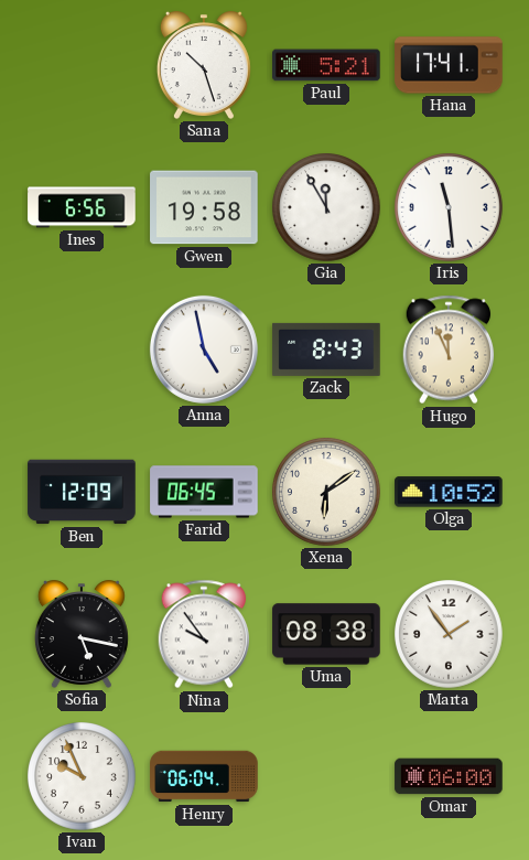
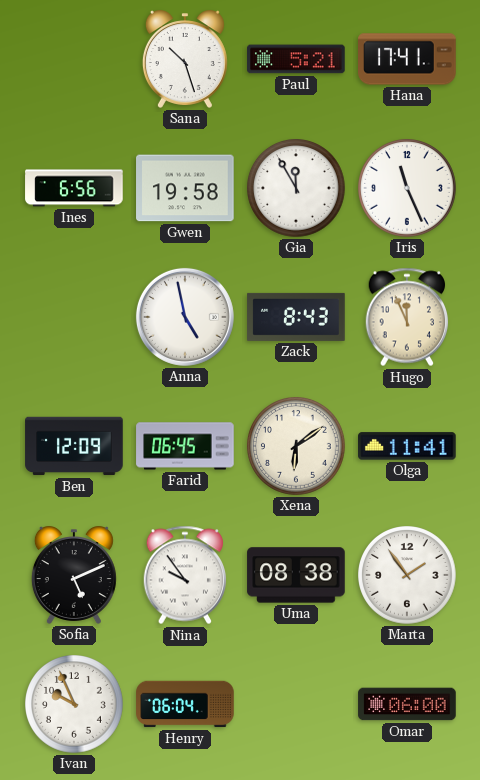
Iris: 11:29 -> 11:26 (408, 189)
Olga: 10:52 -> 11:41 (407, 446)
Sofia: 5:17 -> 5:11 (74, 575)
